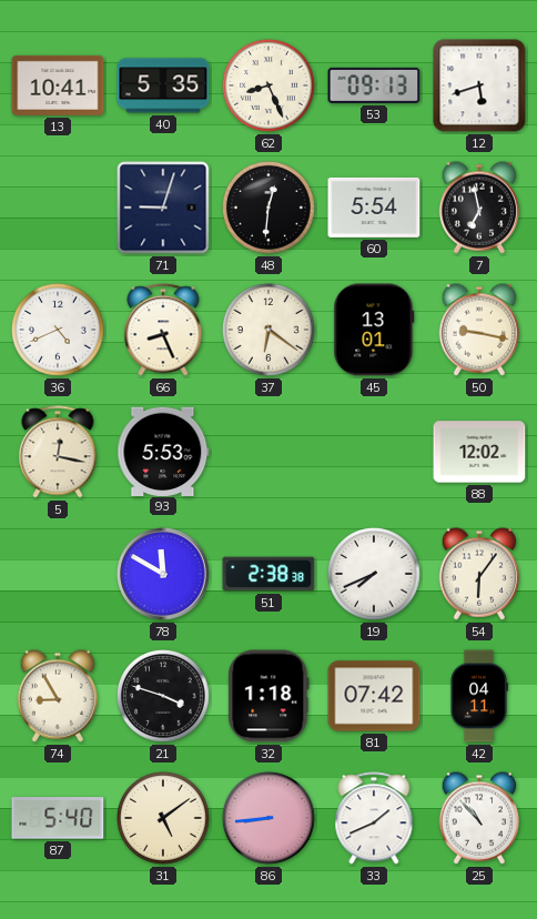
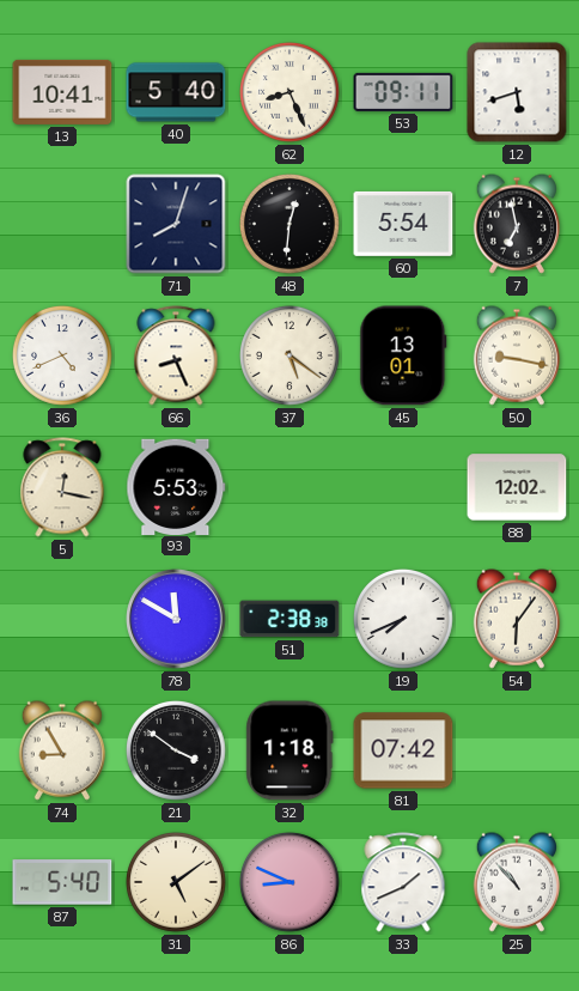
40: 5:35 -> 5:40 (176, 92)
53: 09:13 -> 09:11 (403, 92)
71: 9:03 -> 8:03 (176, 224)
37: 6:21 -> 5:21 (291, 357)
21: 3:48 -> 3:51 (177, 752)
42: 04:11 -> none (479, 696)
86: 8:44 -> 8:49 (291, 883)
